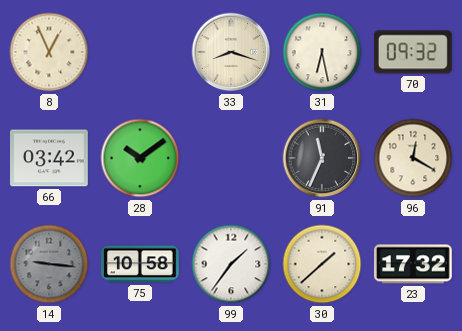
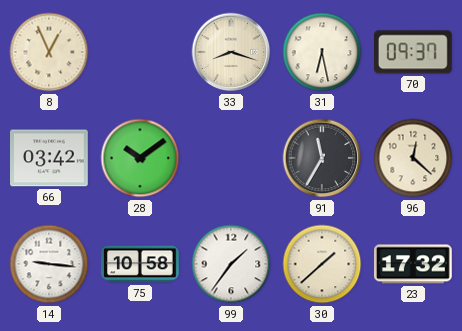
70: 09:32 -> 09:37 (413, 52)
91: 11:34 -> 11:35 (322, 158)
96: 12:20 -> 12:22 (413, 158)
14 dial: grey -> white (49, 264)
